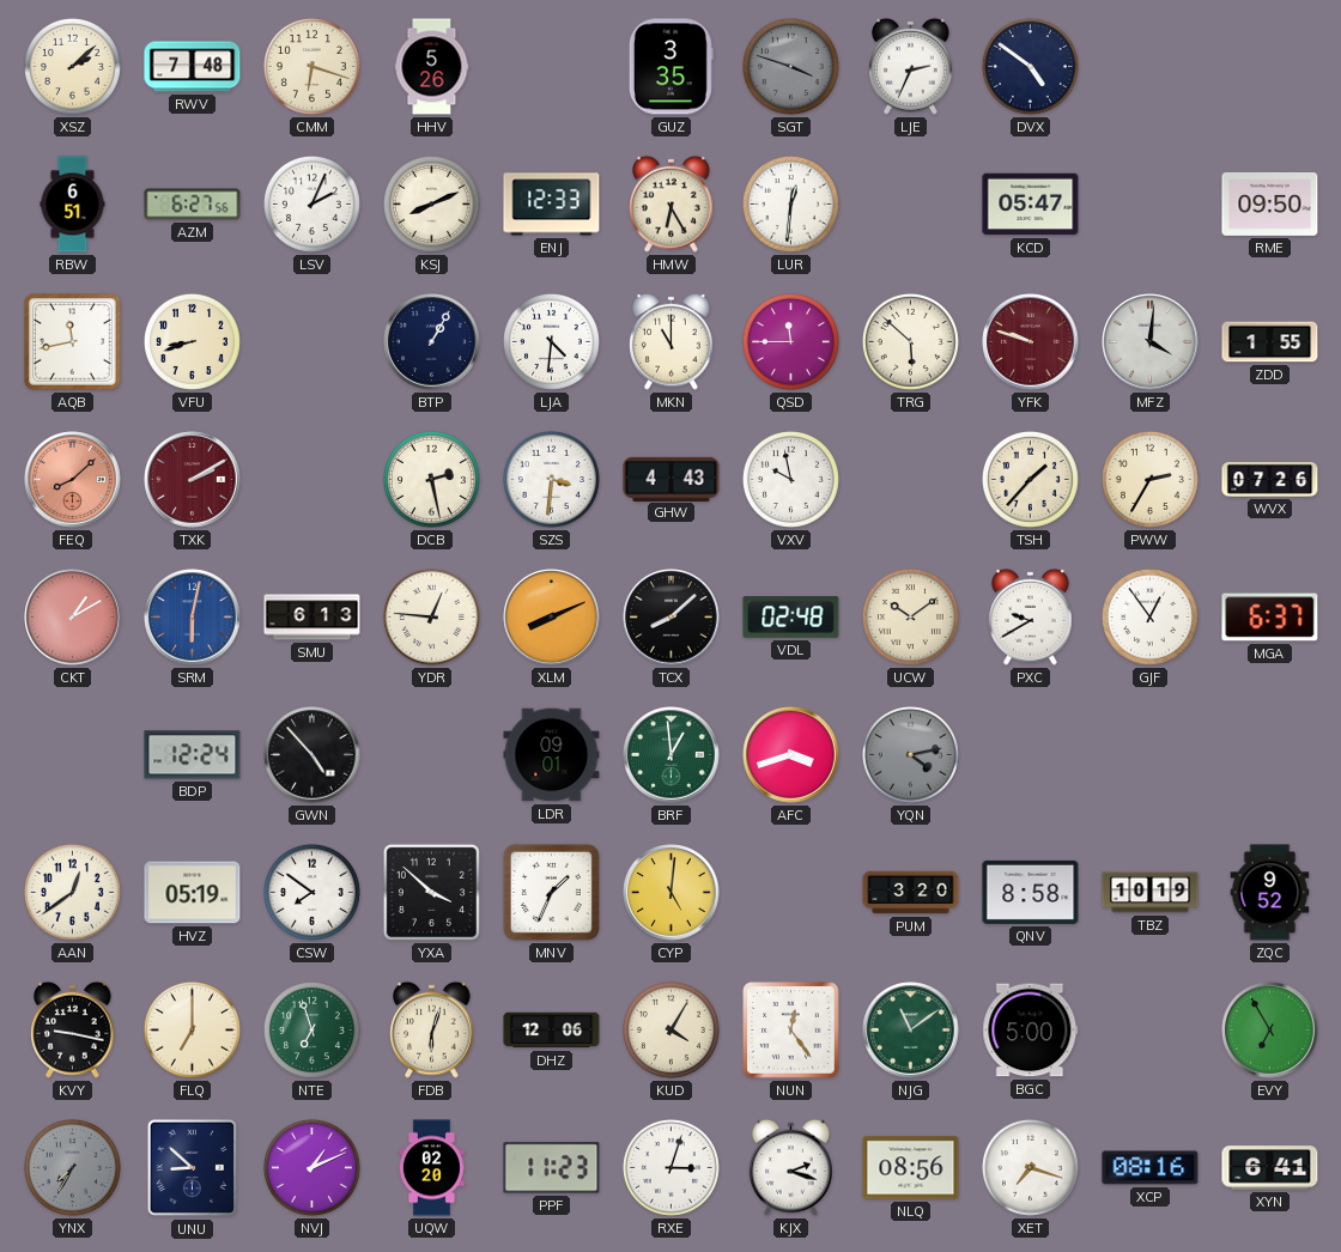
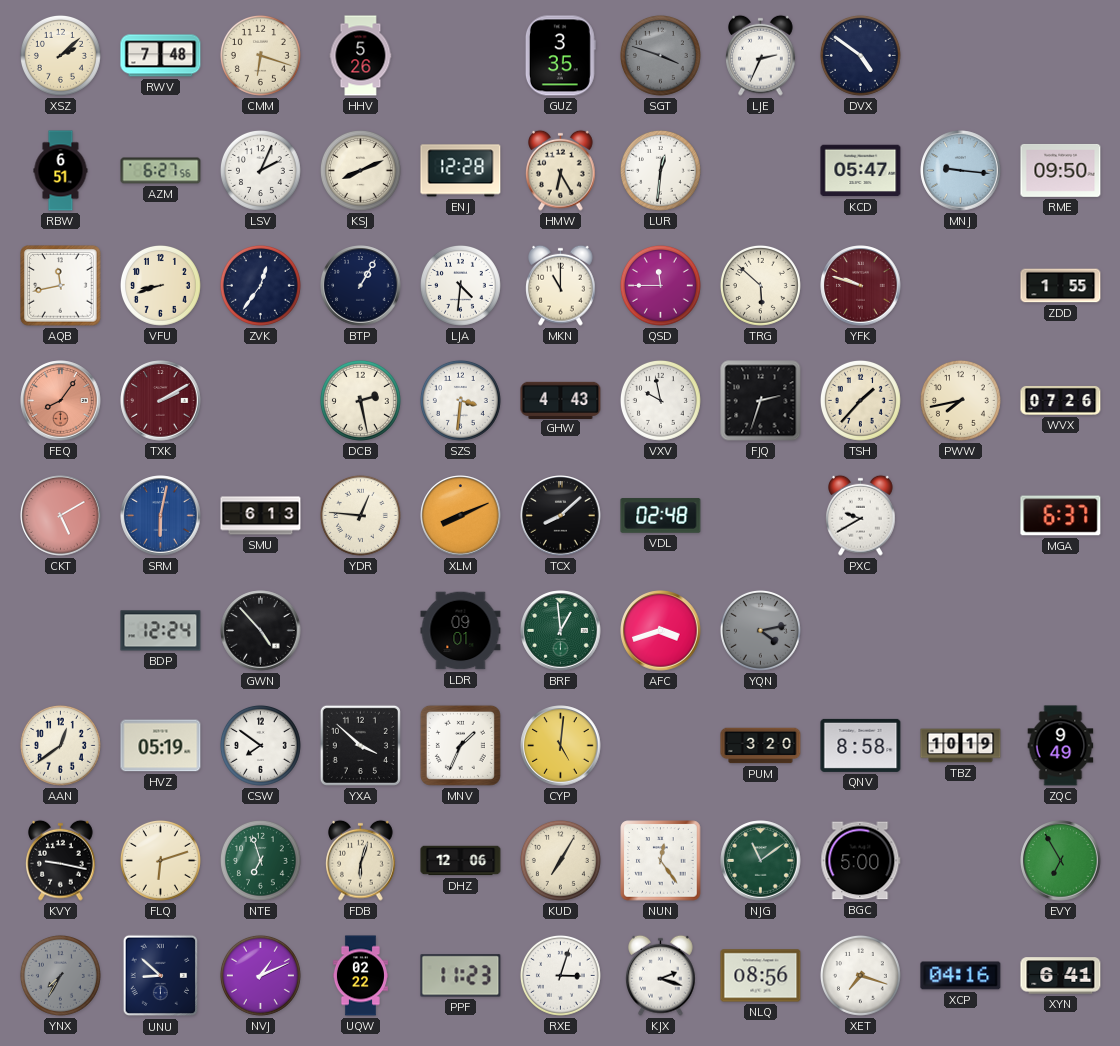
ENJ: 12:33 -> 12:28 (461, 171)
MNJ: none -> 9:16 (961, 171)
ZVK: none -> 12:36 (260, 285)
MFZ: 4:01 -> none (1151, 342)
FEQ: 8:08 -> 8:06 (61, 401)
FJQ: none -> 2:33 (761, 401)
PWW: 2:35 -> 7:43 (960, 400)
CKT: 1:10 -> 5:10 (61, 516)
UCW: 10:09 -> none (910, 616)
GJF: 12:54 -> none (1149, 616)
ZQC: 9:52 -> 9:49 (1061, 746)
FLQ: 7:00 -> 6:12 (160, 860)
KUD: 4:05 -> 7:05 (560, 860)
UQW: 02:20 -> 02:22 (360, 976)
XCP: 08:16 -> 04:16 (961, 976)
